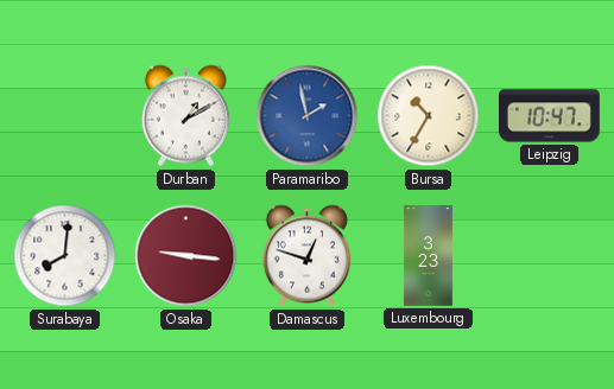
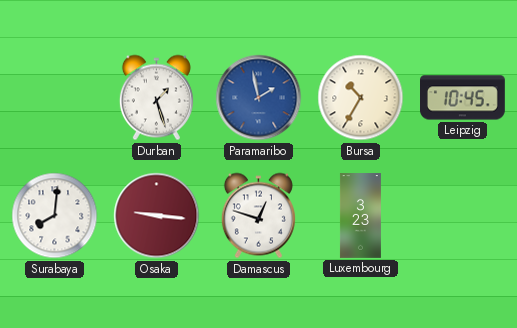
Durban: 1:10 -> 1:27 (156, 98)
Leipzig: 10:47 -> 10:45 (463, 98)
